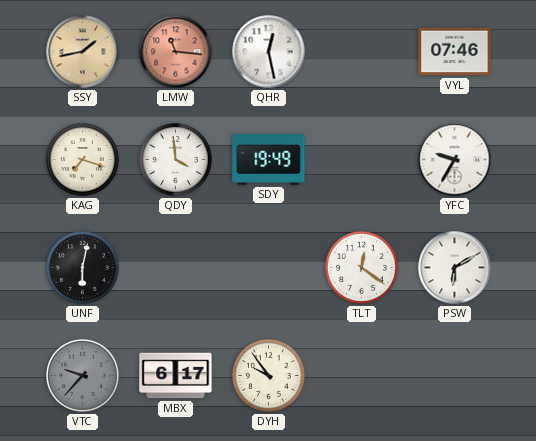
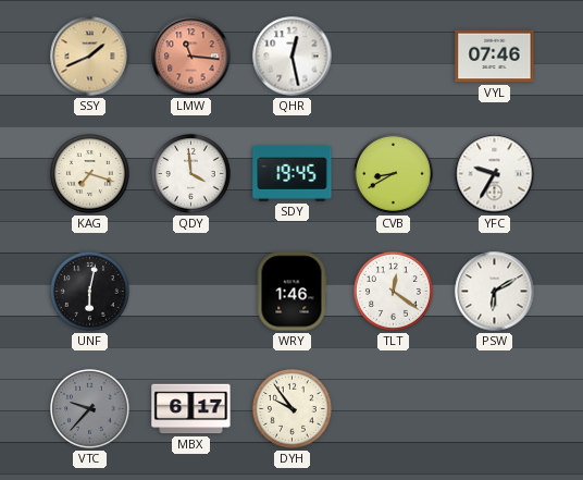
SSY: 1:43 -> 1:41 (90, 57)
SDY: 19:49 -> 19:45 (293, 174)
CVB: none -> 8:40 (394, 174)
WRY: none -> 1:46 (291, 292)
